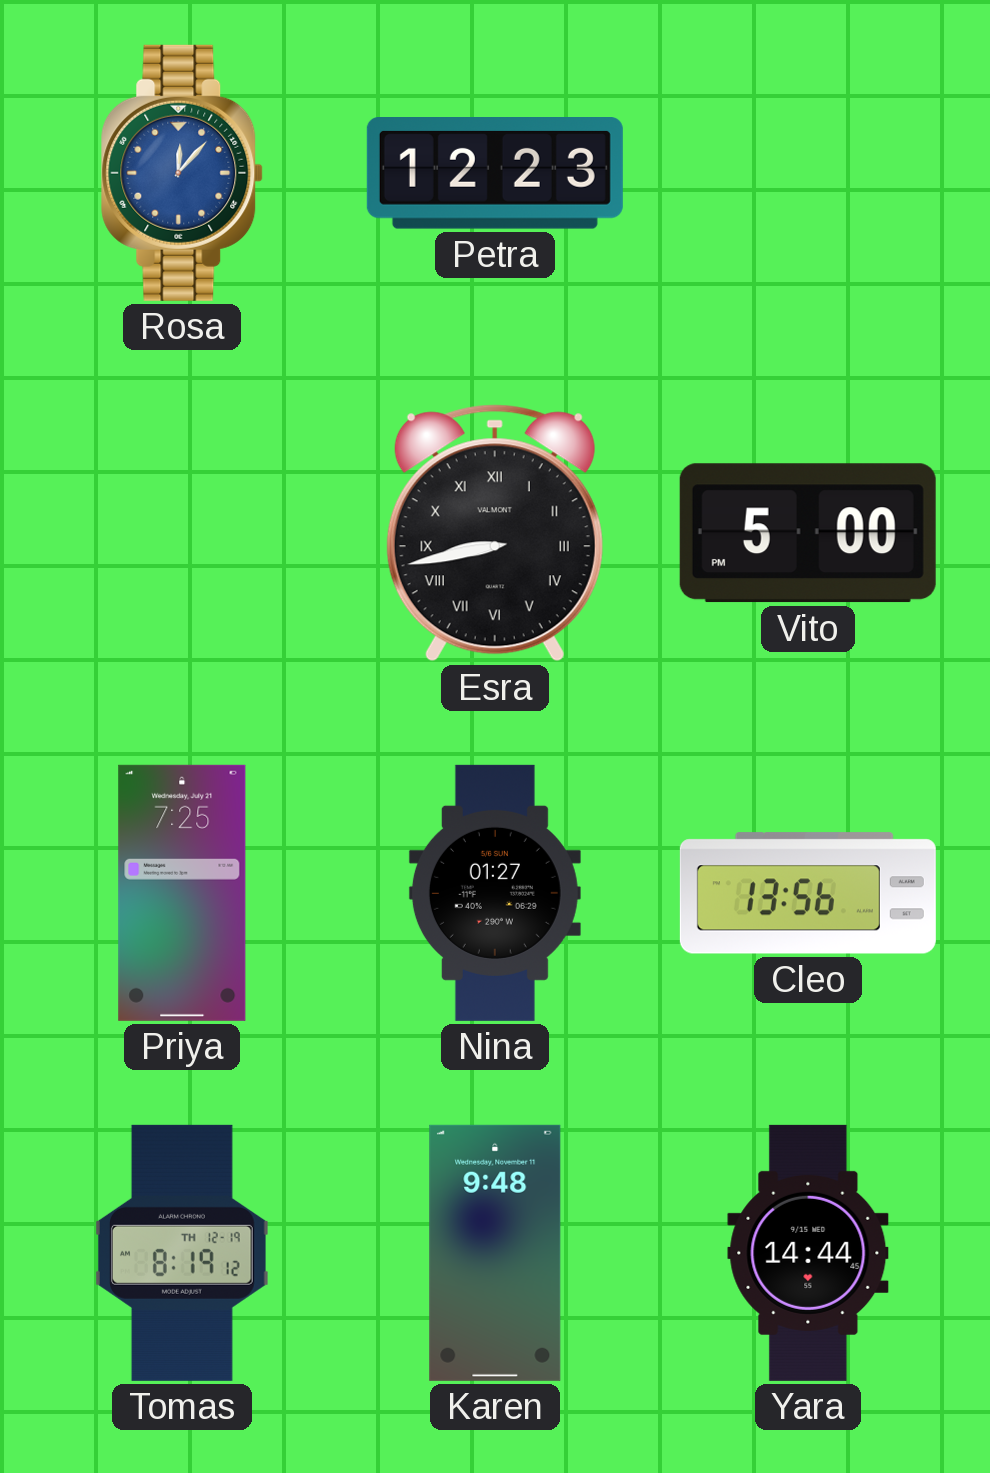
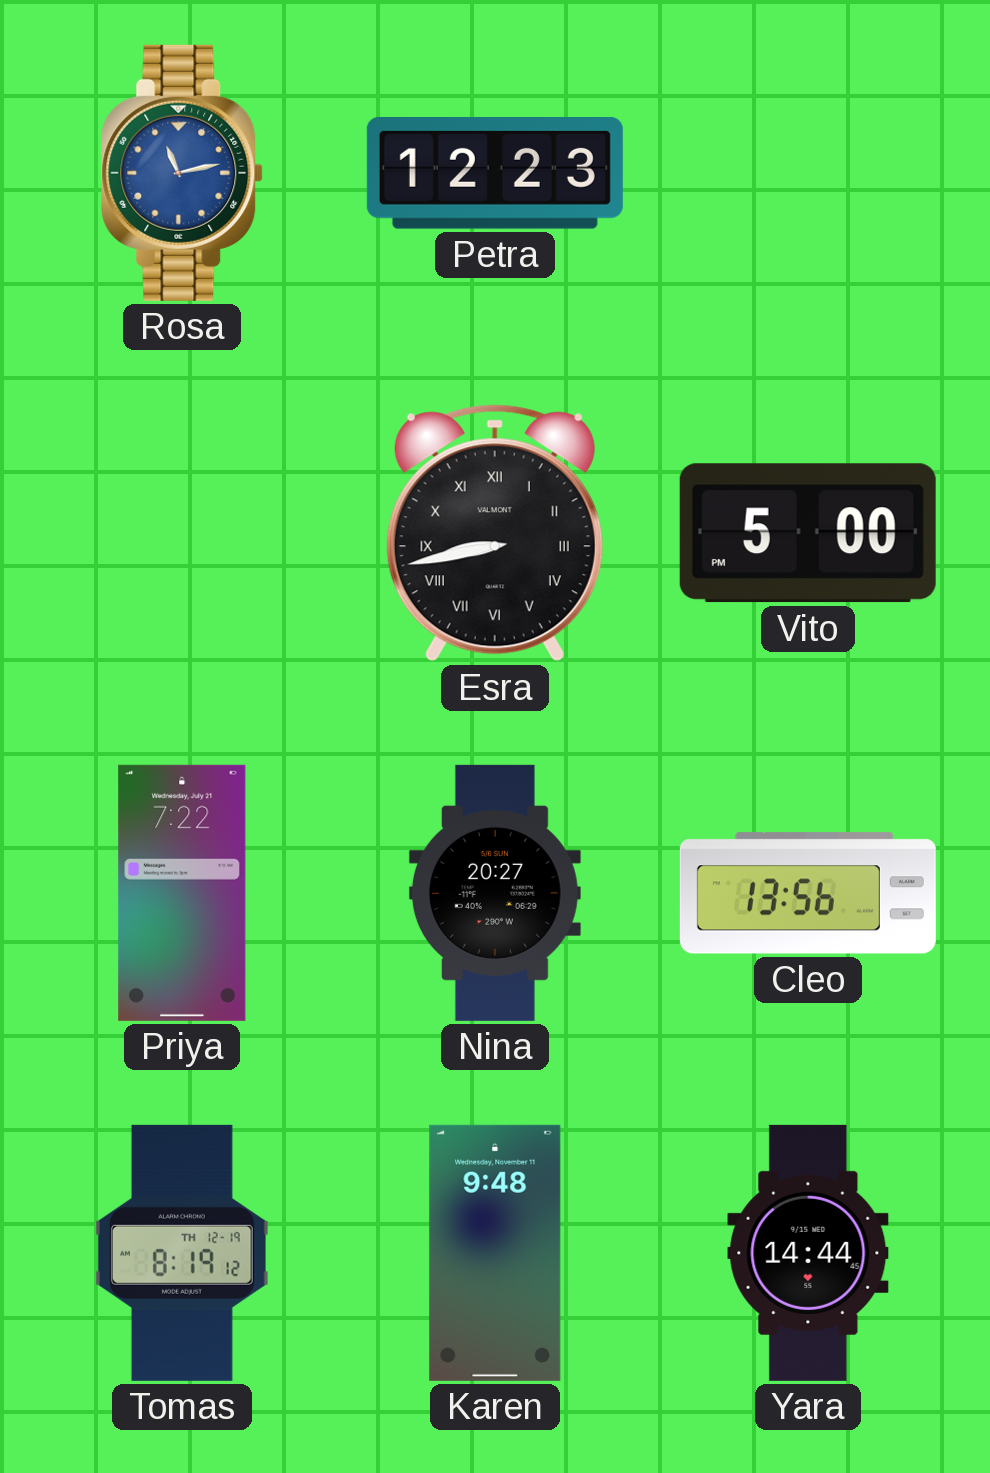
Rosa: 12:07 -> 11:13 (182, 173)
Priya: 7:25 -> 7:22 (182, 893)
Nina: 01:27 -> 20:27 (495, 893)
